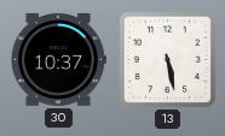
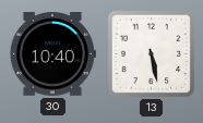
30: 10:37 -> 10:40 (52, 54)
